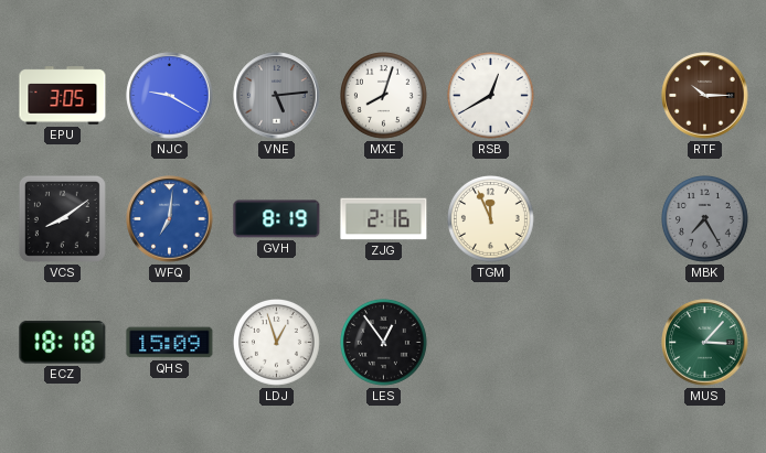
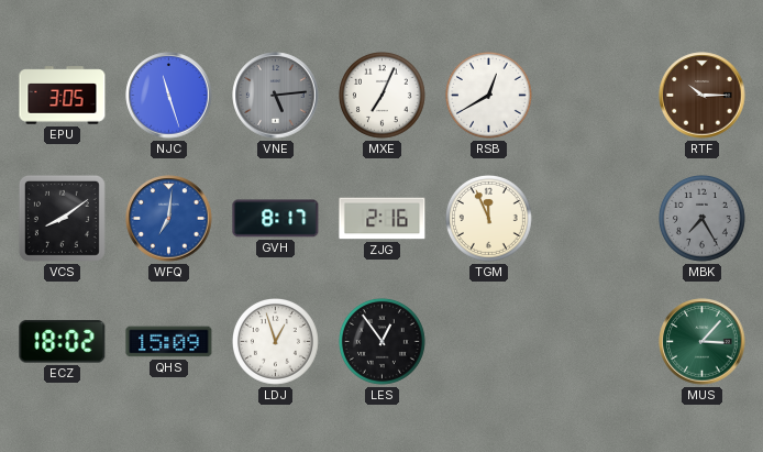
NJC: 9:20 -> 11:27 (169, 96)
MXE: 8:03 -> 7:04 (383, 96)
GVH: 8:19 -> 8:17 (276, 219)
ECZ: 18:18 -> 18:02 (63, 342)
